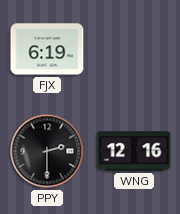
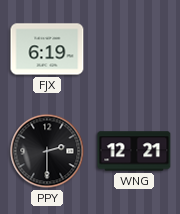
WNG: 12:16 -> 12:21 (134, 151)
